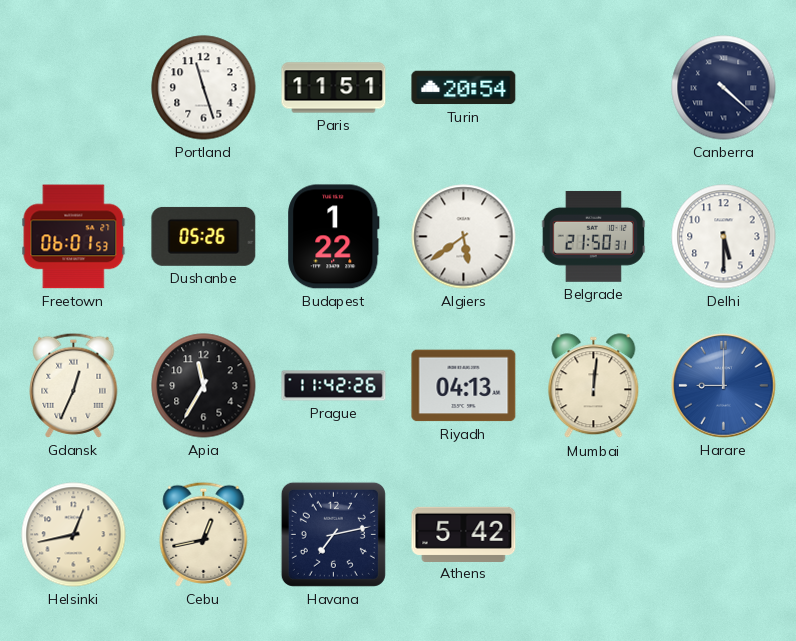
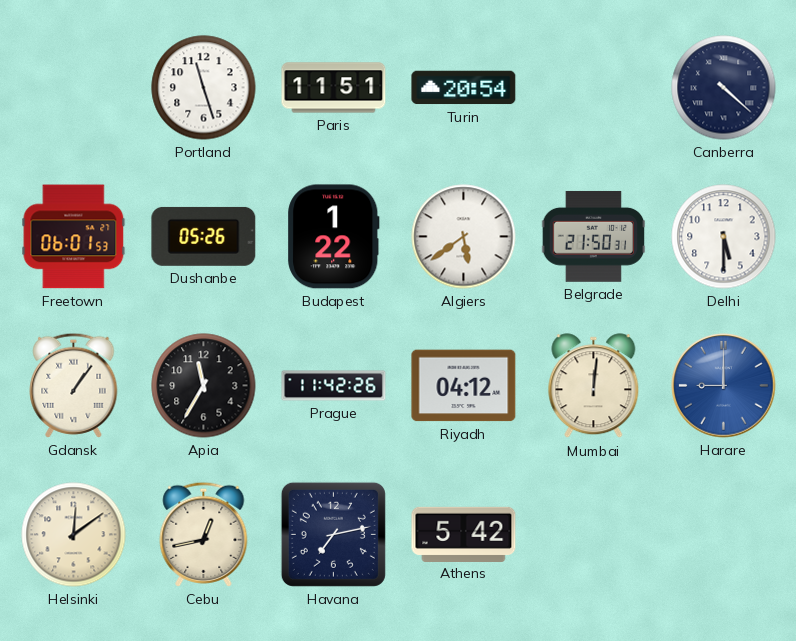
Gdansk: 12:34 -> 1:06 (74, 385)
Riyadh: 04:13 -> 04:12 (464, 386)
Helsinki: 12:43 -> 12:09 (74, 535)
